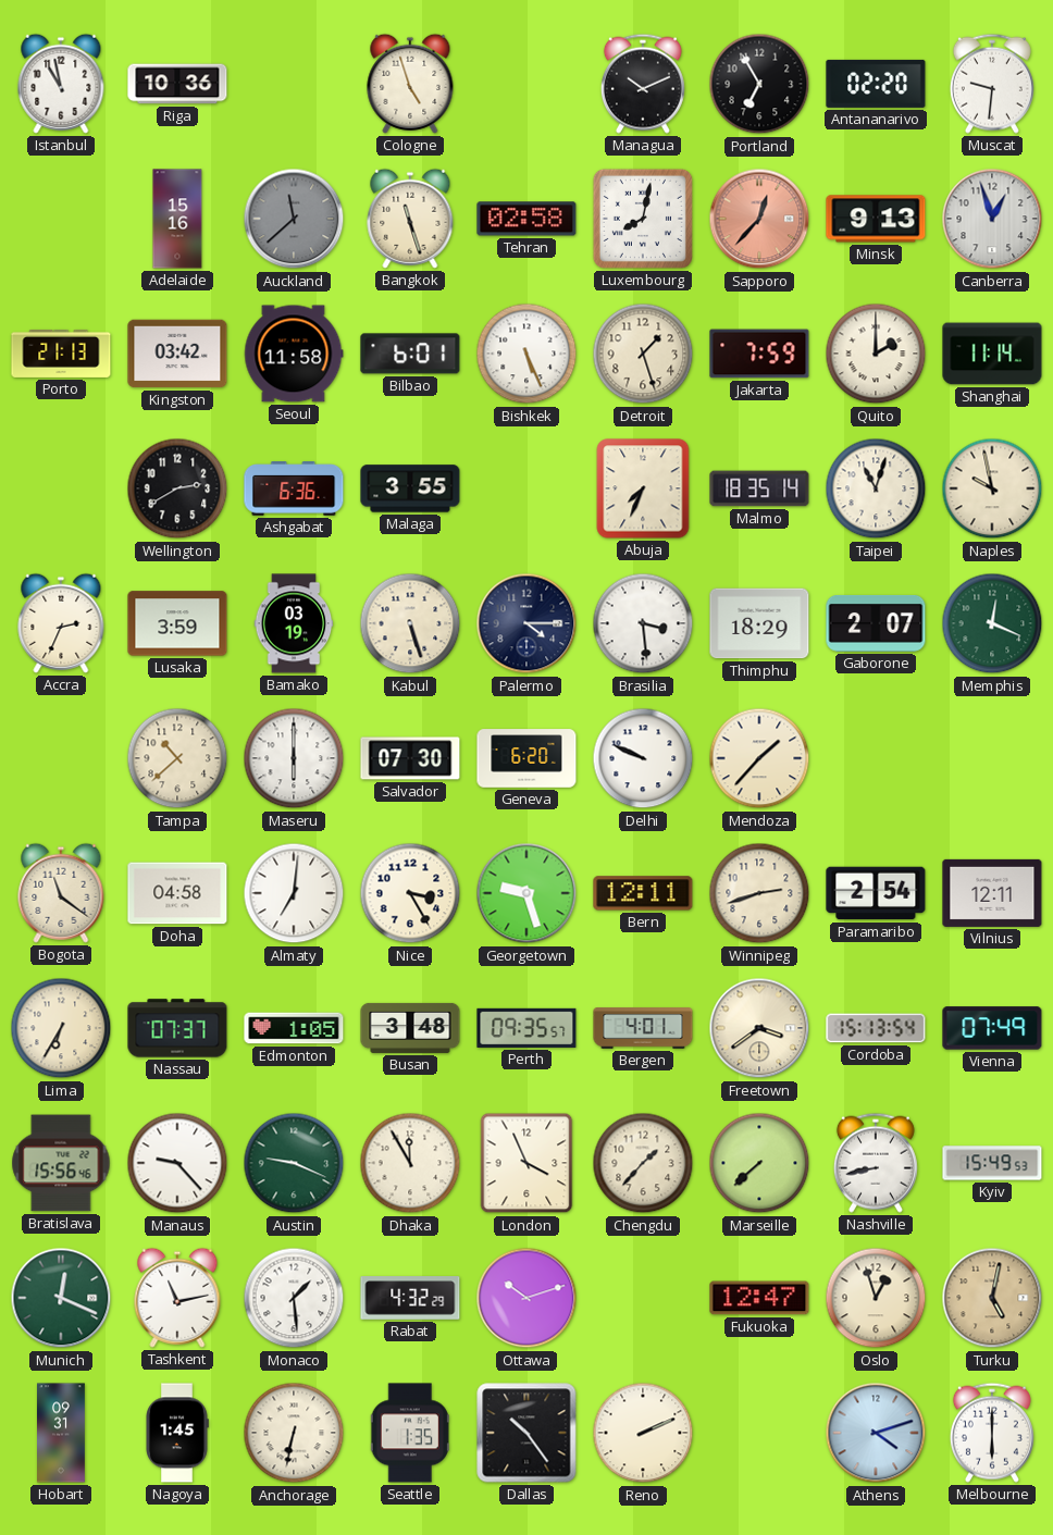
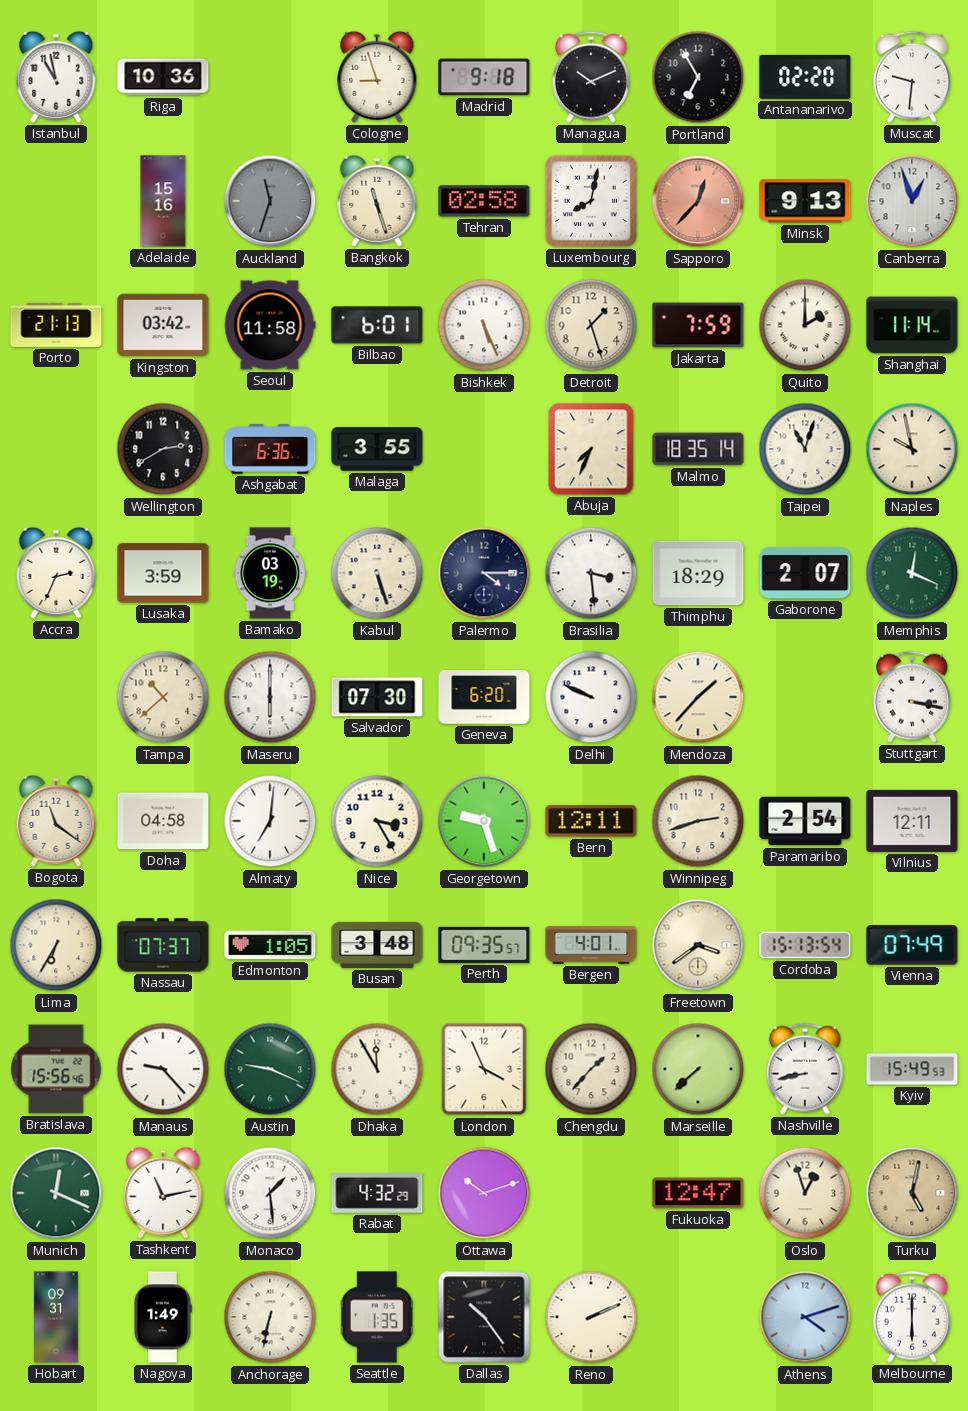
Cologne: 4:57 -> 8:57 (377, 77)
Madrid: none -> 9:18 (484, 77)
Auckland: 11:38 -> 11:33 (270, 201)
Stuttgart: none -> 3:17 (912, 697)
Nagoya: 1:45 -> 1:49 (163, 1317)
